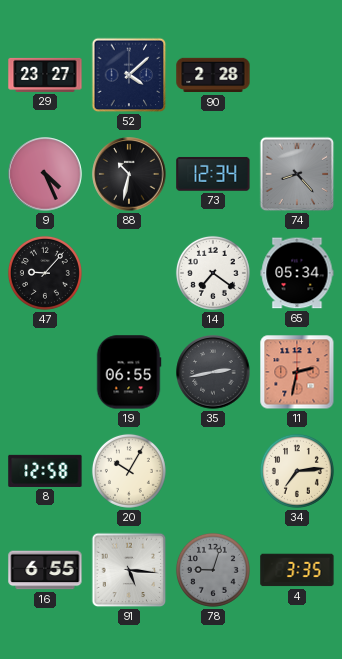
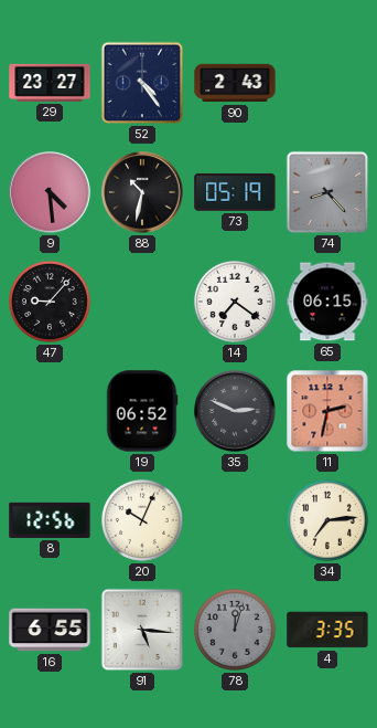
52: 4:08 -> 4:24 (142, 83)
90: 2:28 -> 2:43 (235, 83)
9: 4:26 -> 4:29 (50, 192)
73: 12:34 -> 05:19 (235, 192)
65: 05:34 -> 06:15 (327, 302)
19: 06:55 -> 06:52 (142, 411)
35: 2:43 -> 2:49 (235, 411)
8: 12:58 -> 12:56 (50, 520)
20: 10:05 -> 10:04 (142, 520)
78: 9:03 -> 12:03 (235, 630)
